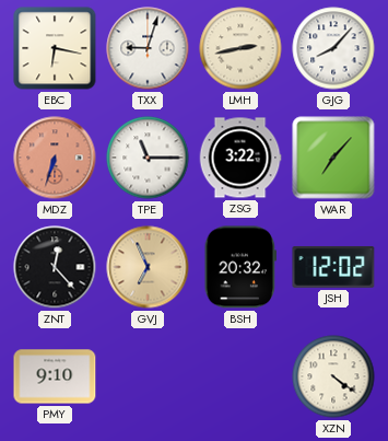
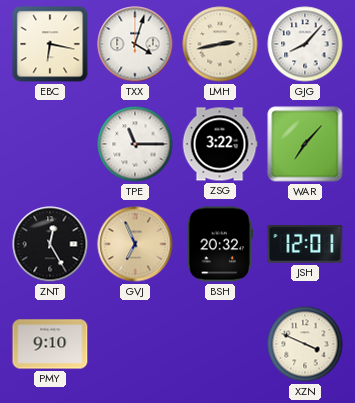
TXX: 9:03 -> 4:03 (135, 44)
MDZ: 6:33 -> none (55, 158)
ZNT: 12:23 -> 12:25 (50, 244)
JSH: 12:02 -> 12:01 (305, 244)
XZN: 4:21 -> 3:49 (305, 344)
